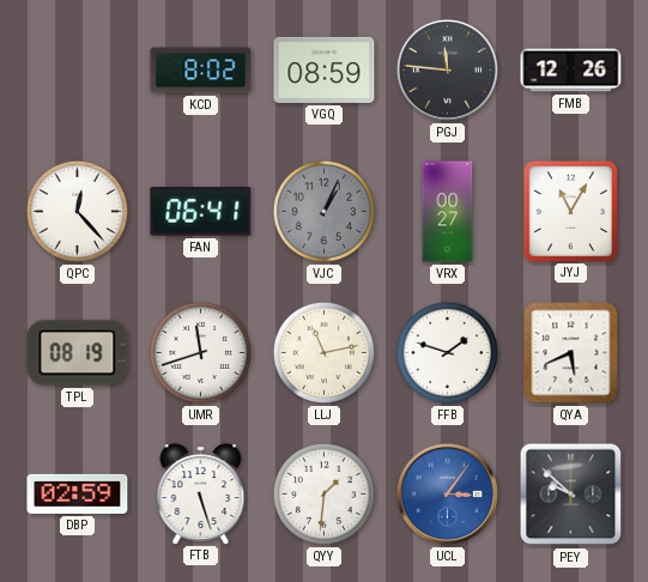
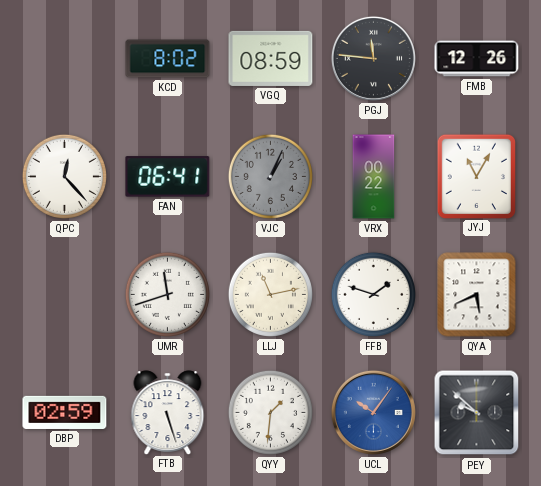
VRX: 00:27 -> 00:22 (374, 177)
TPL: 08:19 -> none (78, 353)
UCL: 3:06 -> 10:06 (373, 412)
